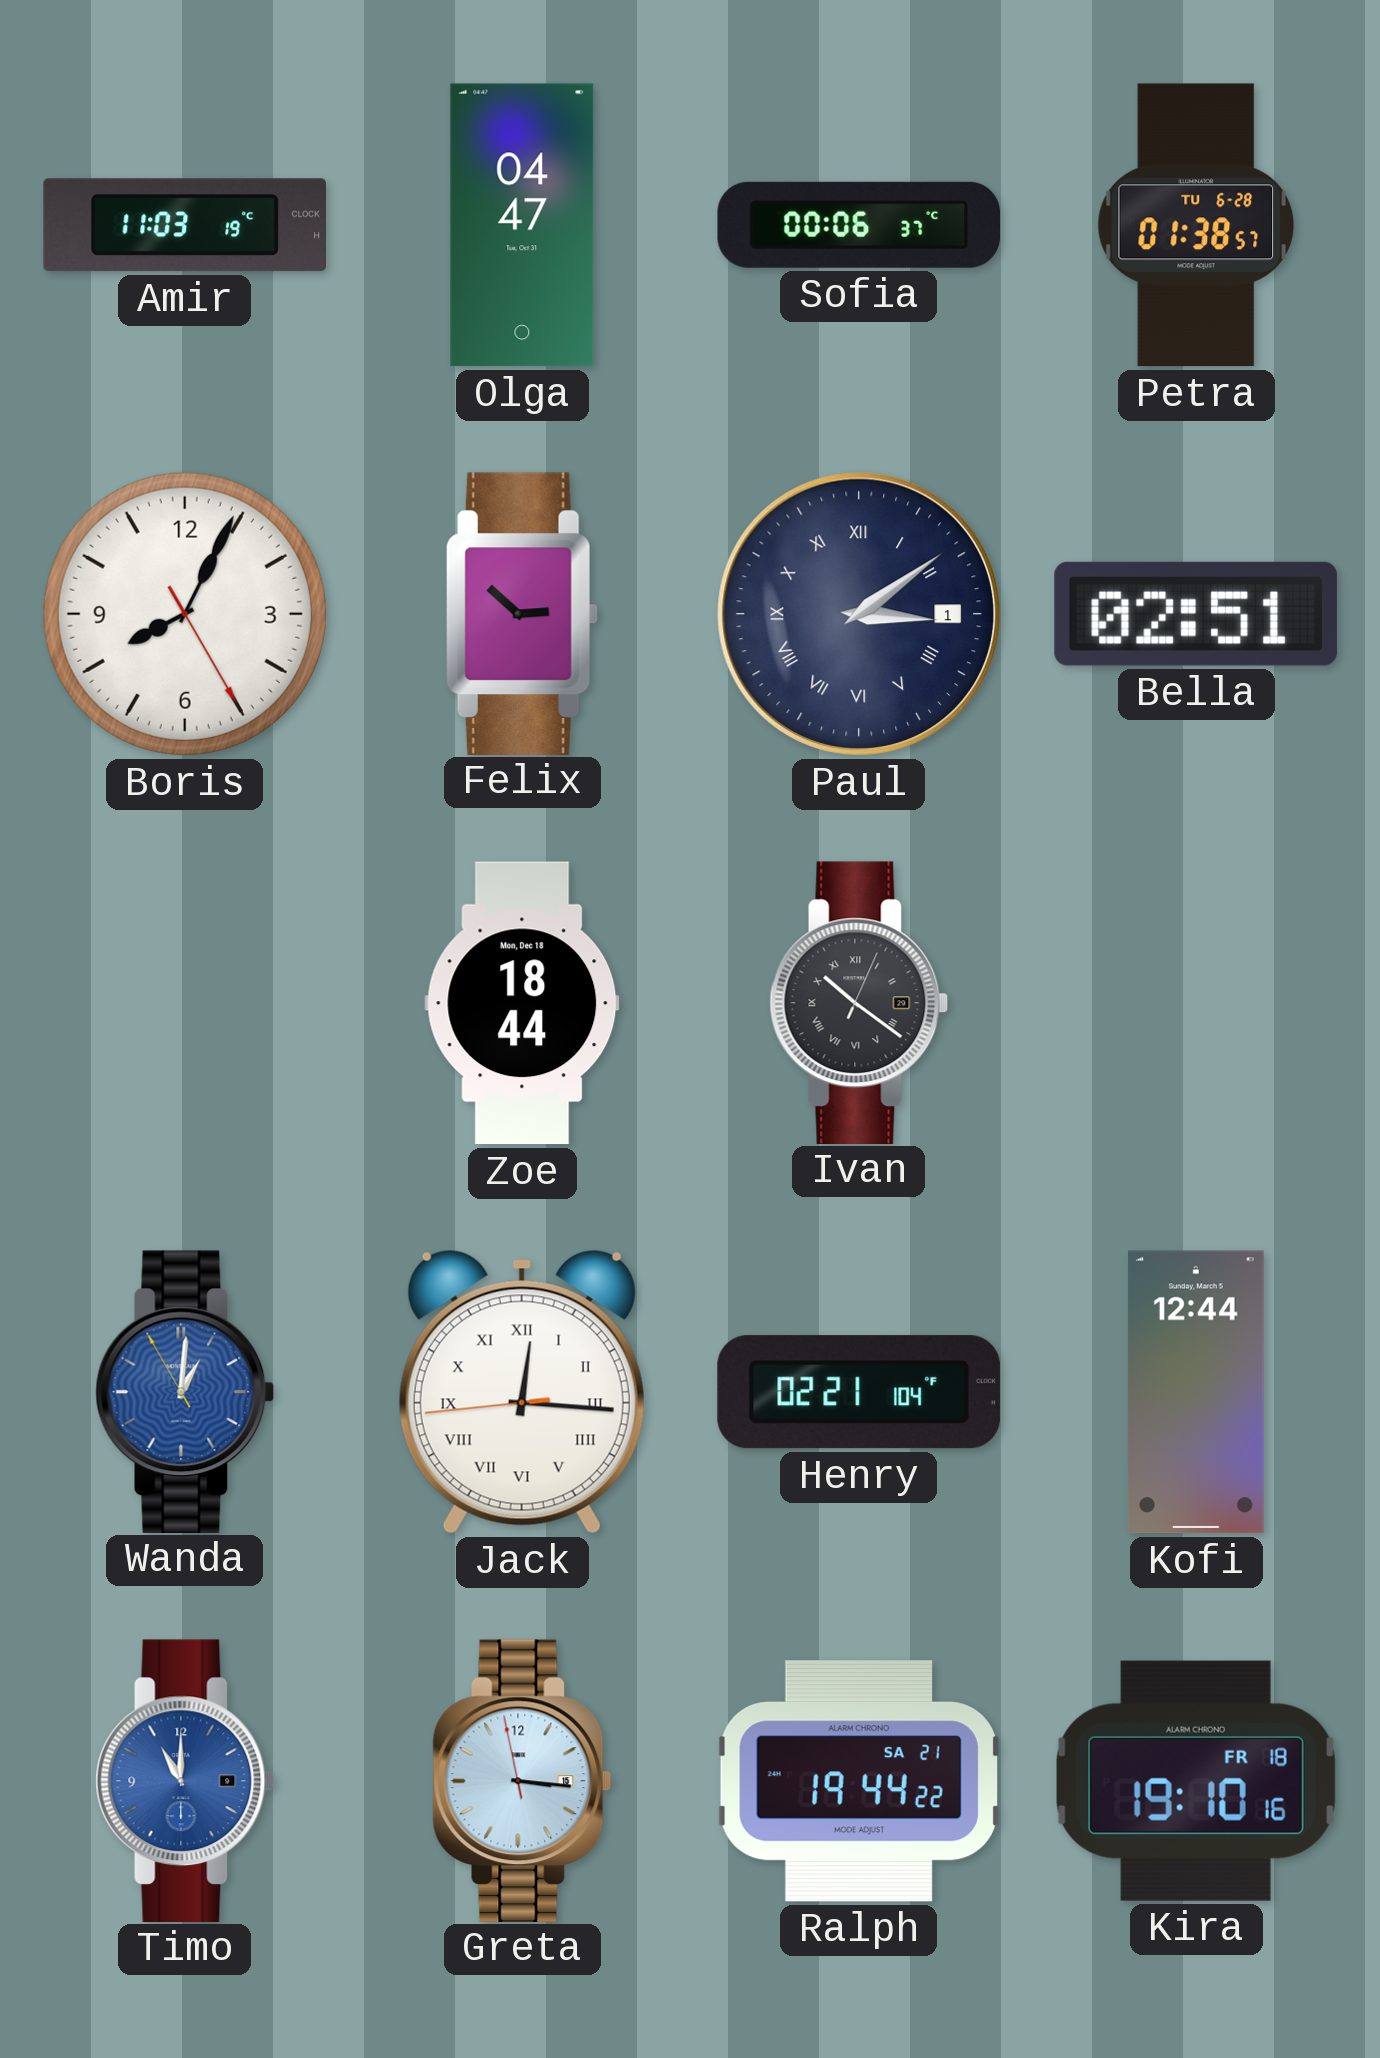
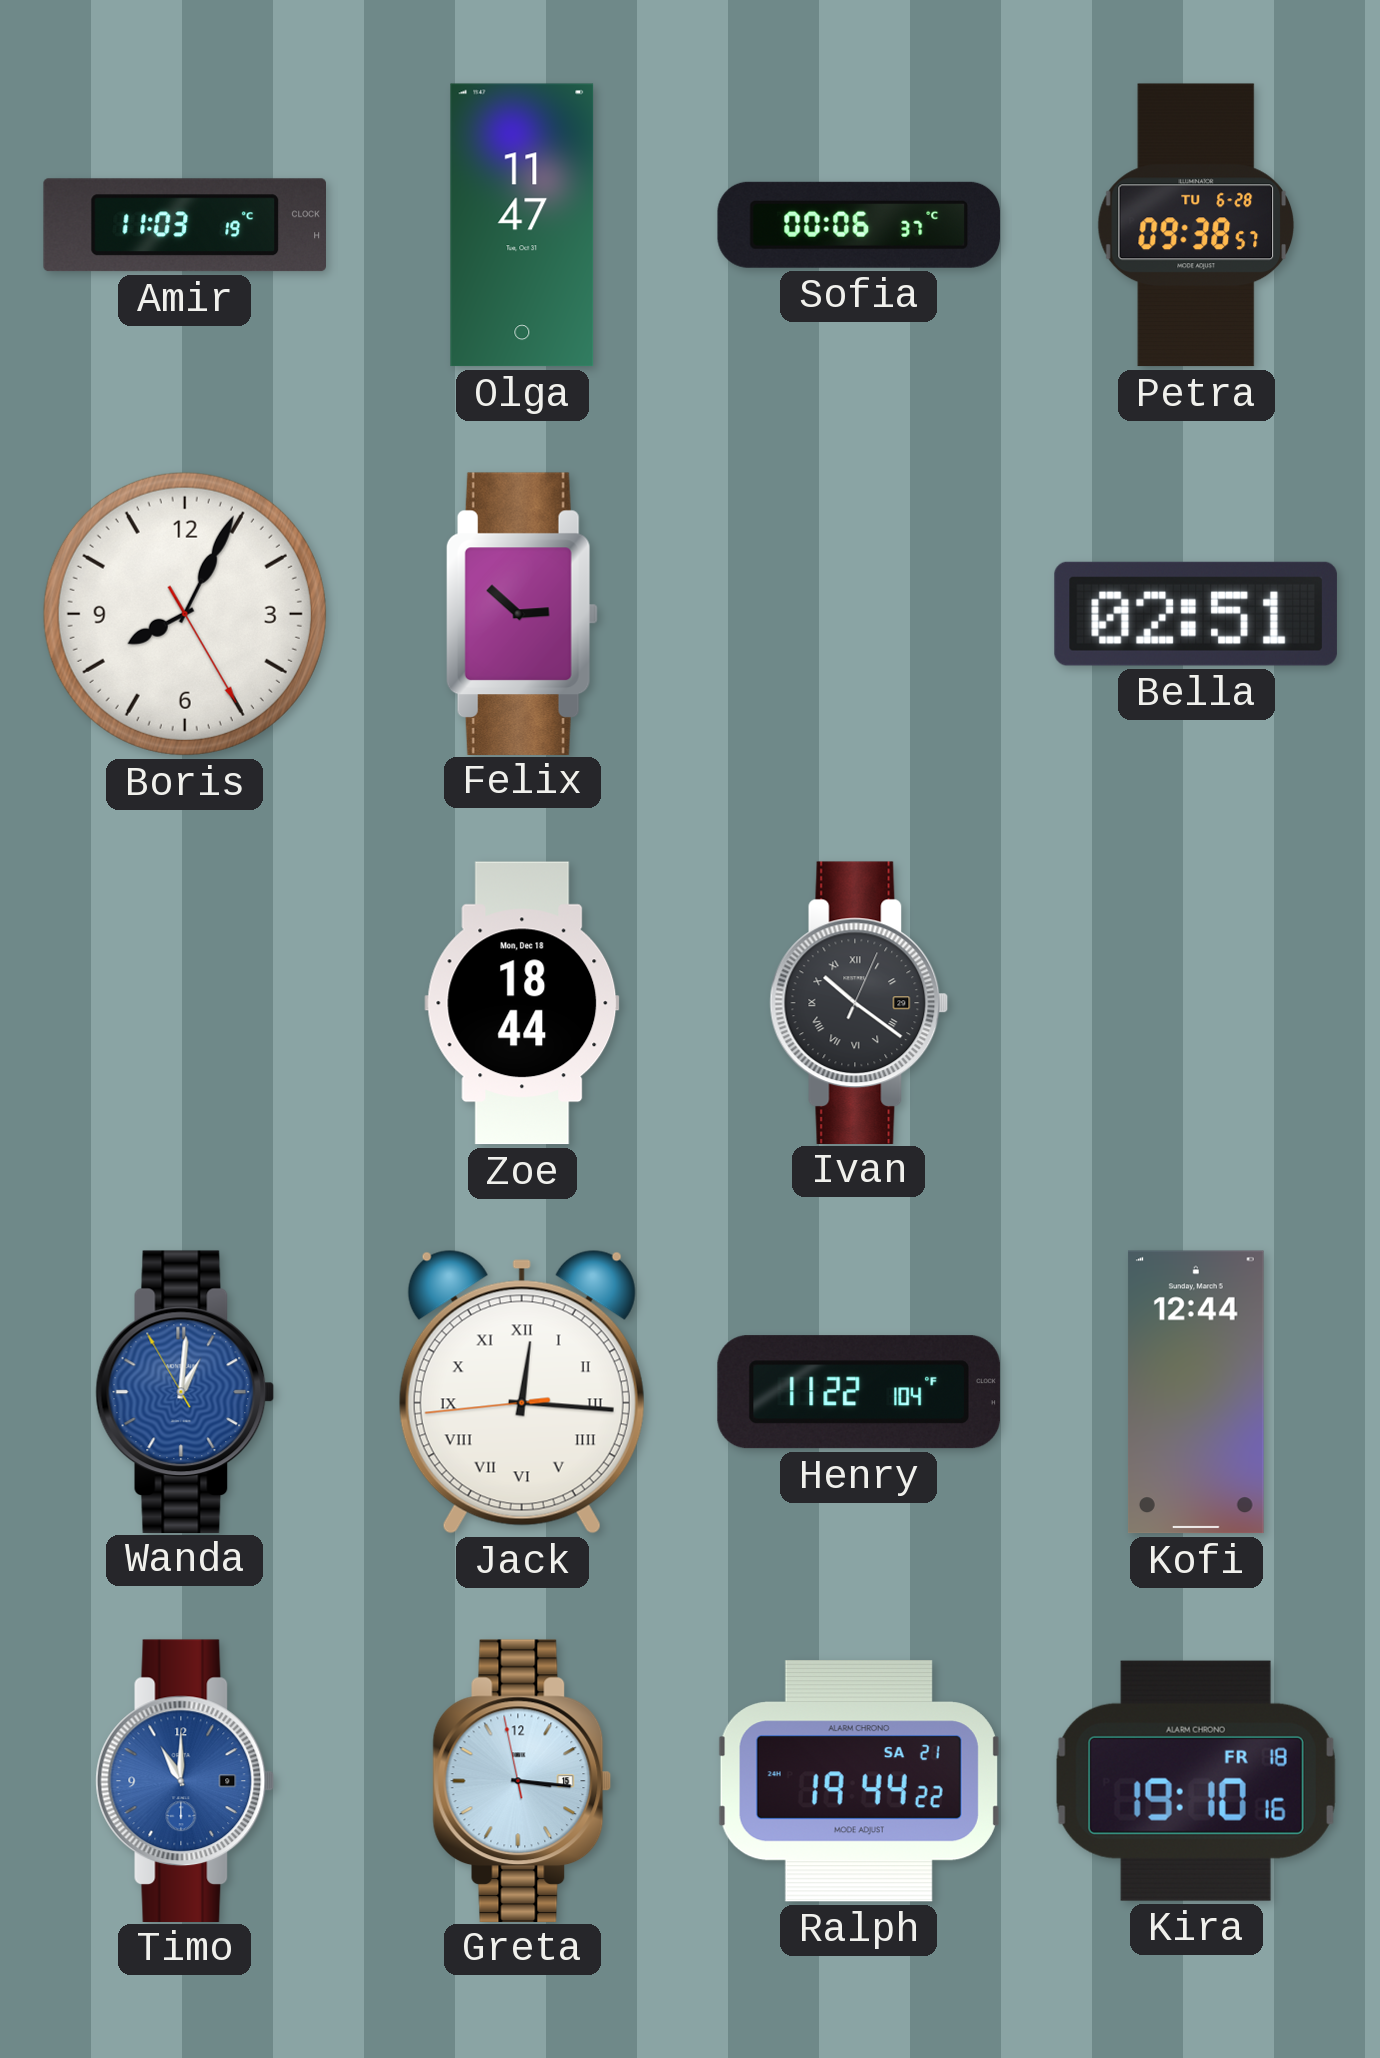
Olga: 04:47 -> 11:47 (522, 225)
Petra: 01:38 -> 09:38 (1196, 225)
Paul: 3:09 -> none (859, 614)
Henry: 02:21 -> 11:22 (859, 1392)
